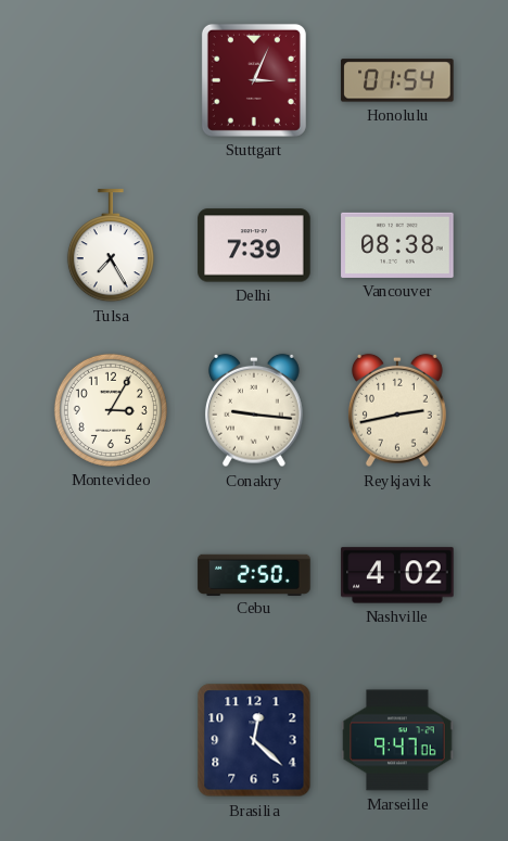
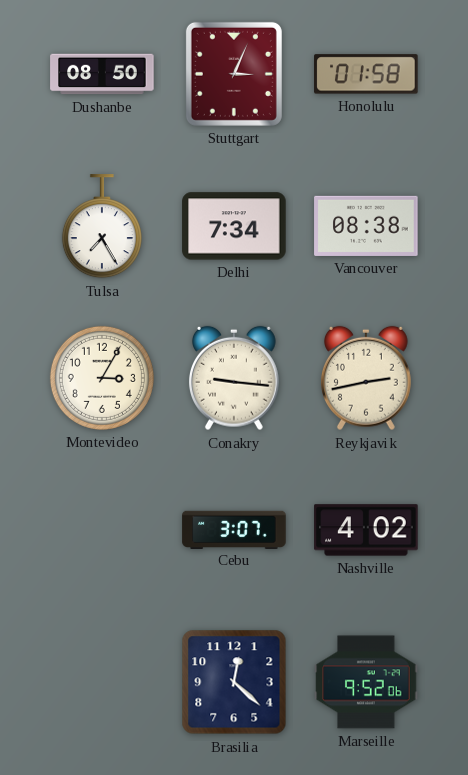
Dushanbe: none -> 08:50 (102, 74)
Honolulu: 01:54 -> 01:58 (366, 74)
Delhi: 7:39 -> 7:34 (234, 226)
Cebu: 2:50 -> 3:07 (234, 529)
Marseille: 9:47 -> 9:52 (366, 682)
